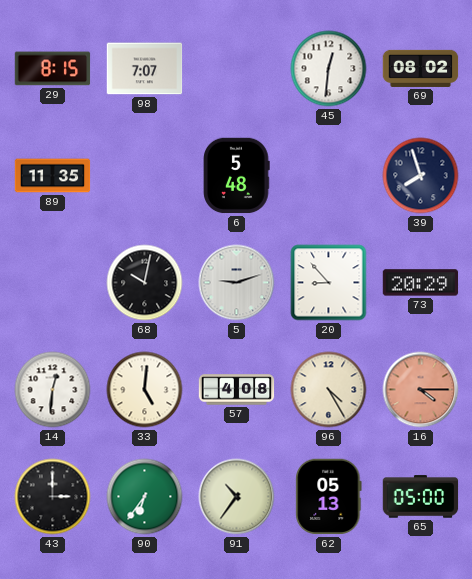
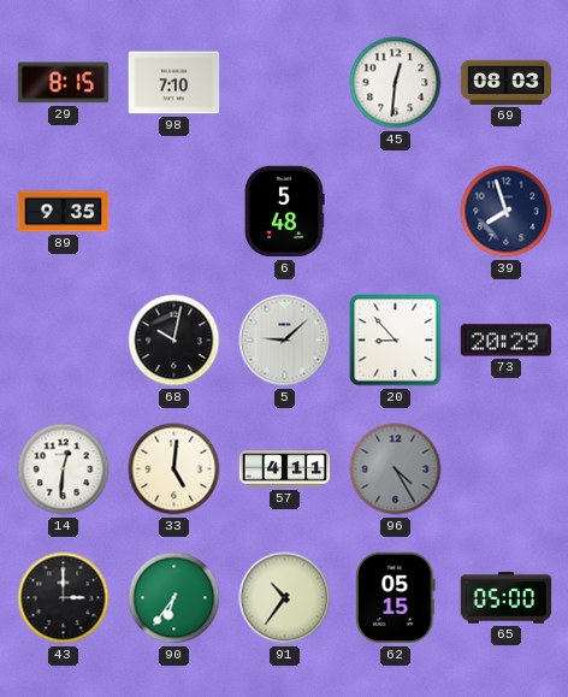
98: 7:07 -> 7:10 (174, 83)
69: 08:02 -> 08:03 (507, 82)
89: 11:35 -> 9:35 (64, 212)
5: 9:12 -> 9:08 (285, 341)
57: 4:08 -> 4:11 (285, 469)
96 dial: cream -> grey (396, 469)
16: 4:15 -> none (421, 390)
62: 05:13 -> 05:15 (396, 598)
